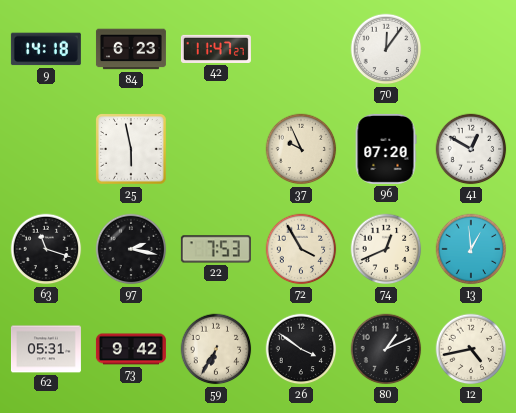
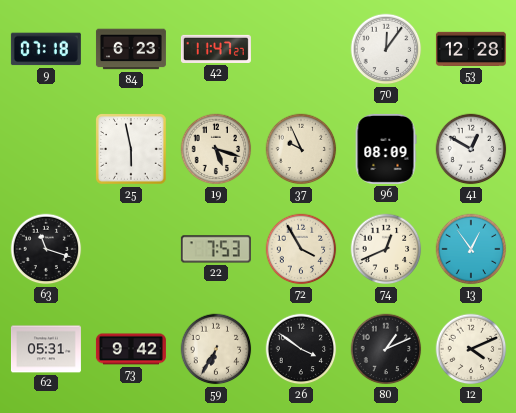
9: 14:18 -> 07:18 (46, 49)
53: none -> 12:28 (471, 49)
19: none -> 5:18 (216, 149)
96: 07:20 -> 08:09 (386, 149)
97: 2:17 -> none (131, 249)
13: 12:59 -> 12:54 (471, 249)
12: 4:43 -> 4:11 (471, 349)
